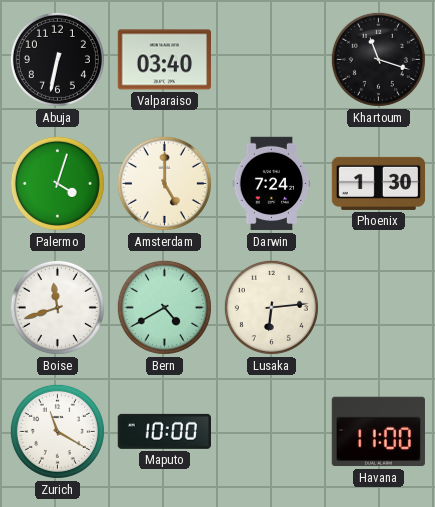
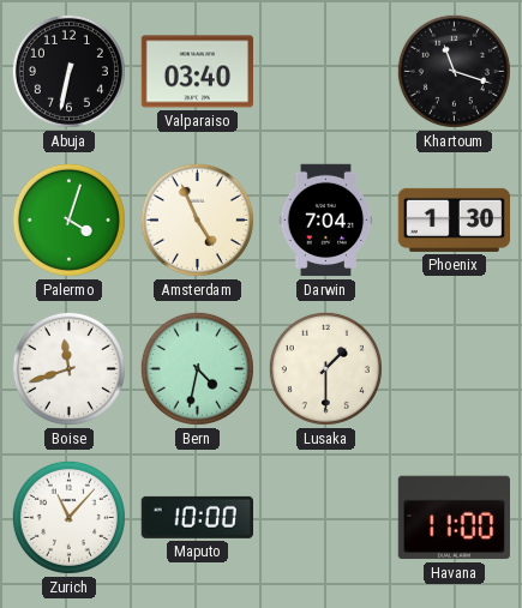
Amsterdam: 5:00 -> 4:56 (197, 219)
Darwin: 7:24 -> 7:04 (326, 221)
Bern: 4:40 -> 4:32 (197, 368)
Lusaka: 6:14 -> 1:30 (325, 368)
Zurich: 11:20 -> 11:07 (68, 517)
